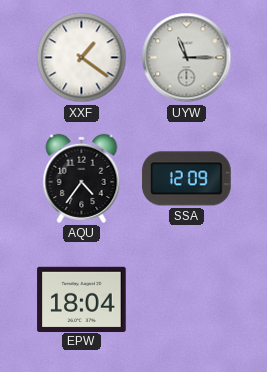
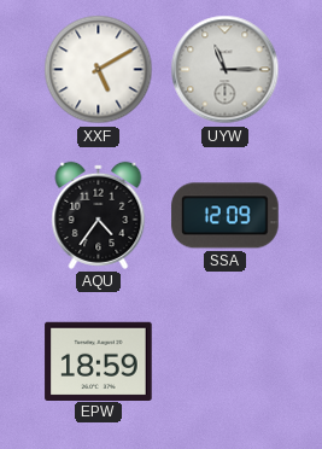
XXF: 1:21 -> 5:10 (99, 70)
EPW: 18:04 -> 18:59 (99, 361)
